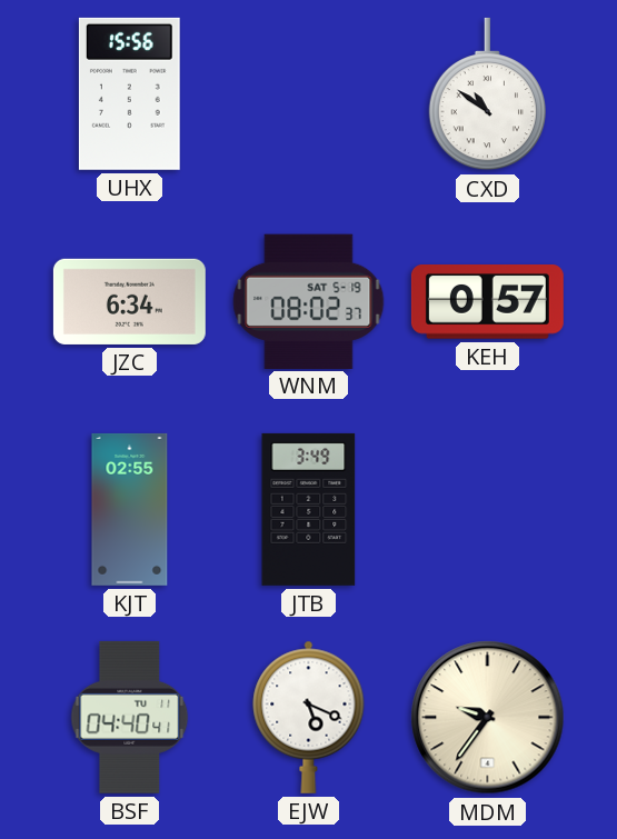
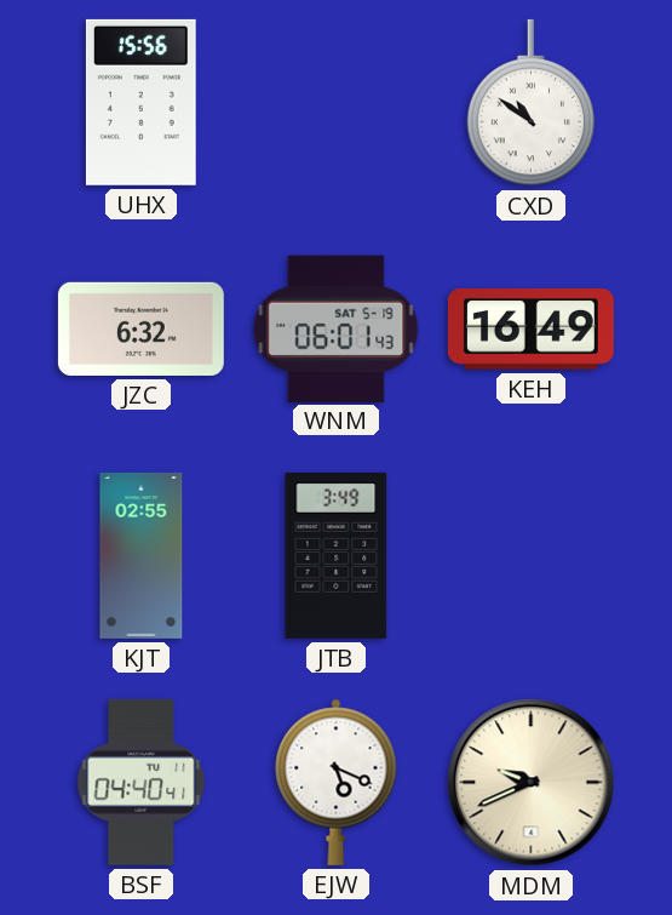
JZC: 6:34 -> 6:32 (140, 328)
WNM: 08:02 -> 06:01 (337, 328)
KEH: 0:57 -> 16:49 (530, 330)
MDM: 9:36 -> 9:41 (532, 783)
